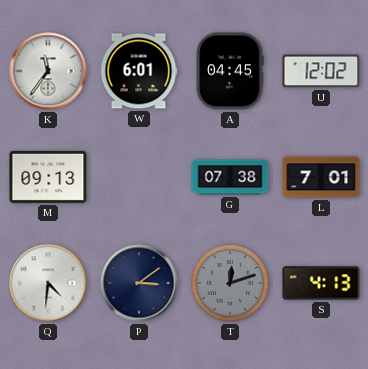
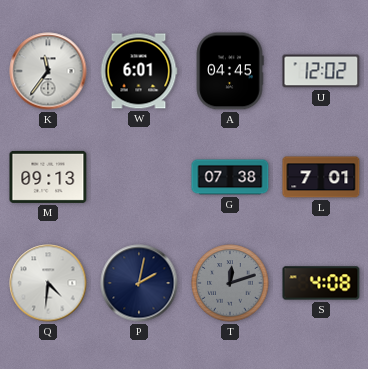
P: 3:09 -> 2:02 (139, 283)
S: 4:13 -> 4:08 (321, 283)
